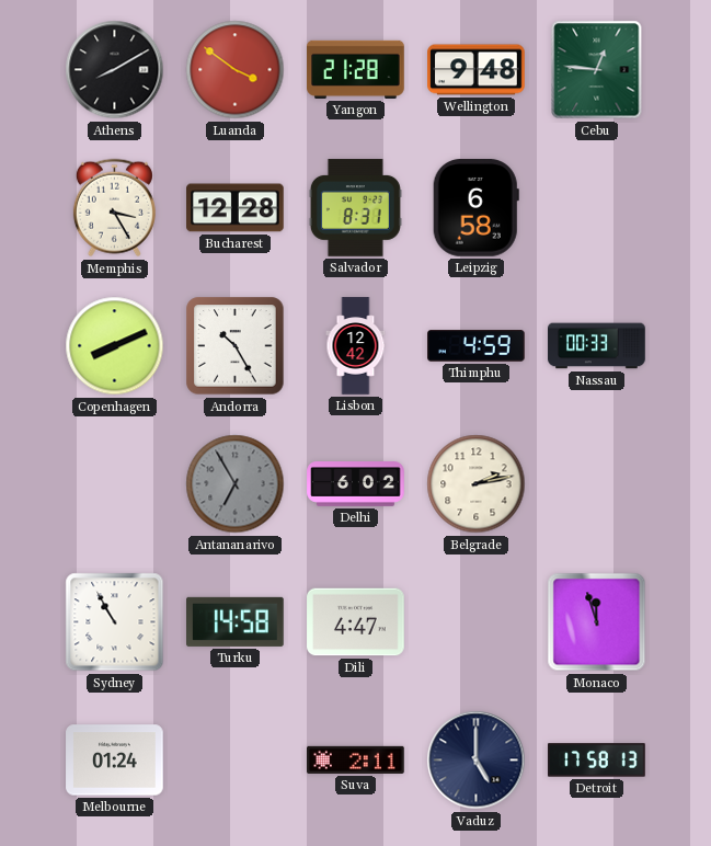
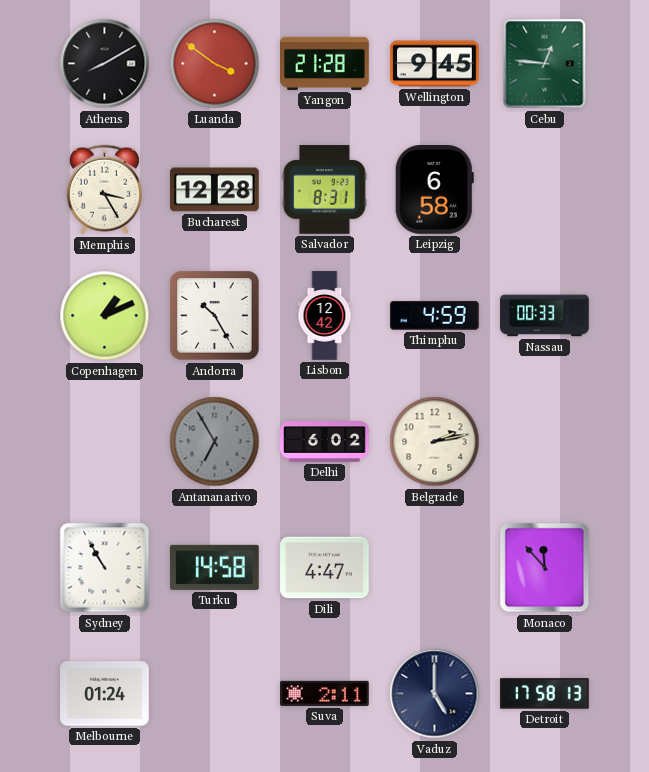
Wellington: 9:48 -> 9:45 (435, 64)
Copenhagen: 8:11 -> 1:11 (105, 316)
Monaco: 11:57 -> 11:53 (545, 568)
